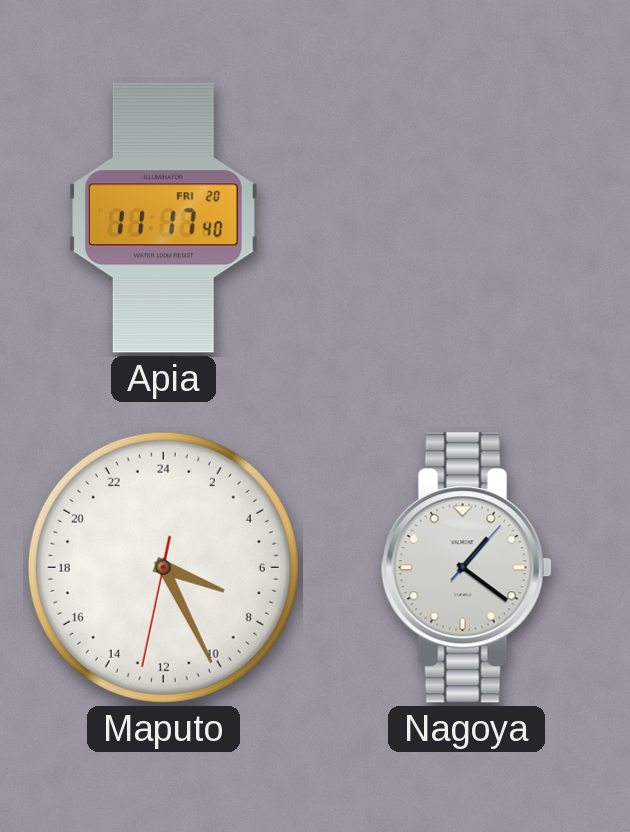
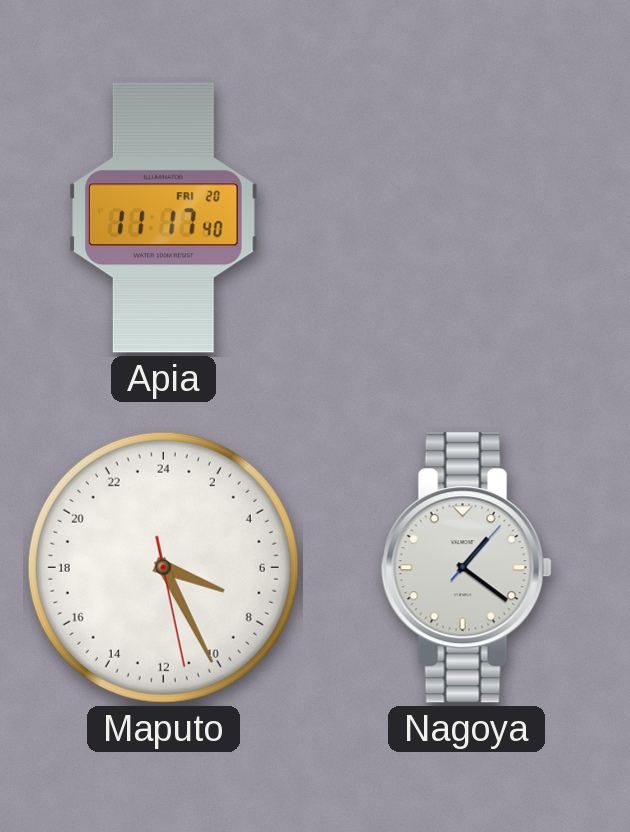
Maputo: 7:25:32 -> 7:25:28 (163, 567)
